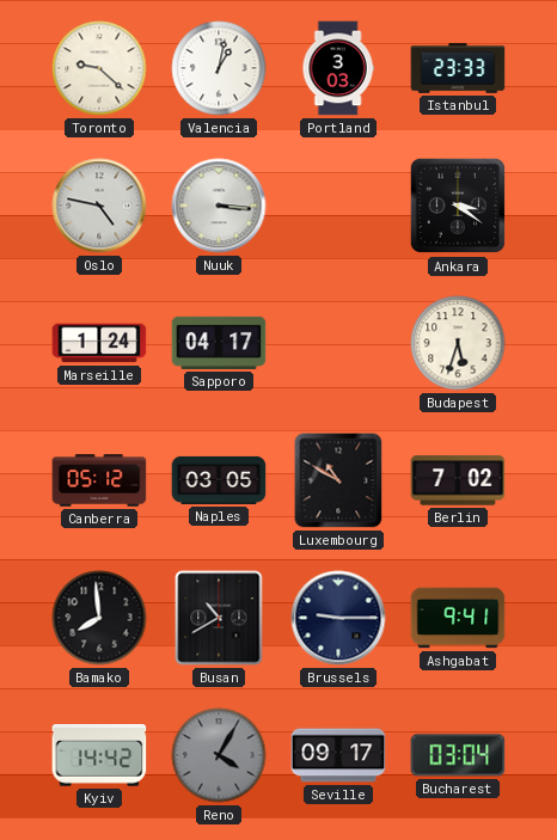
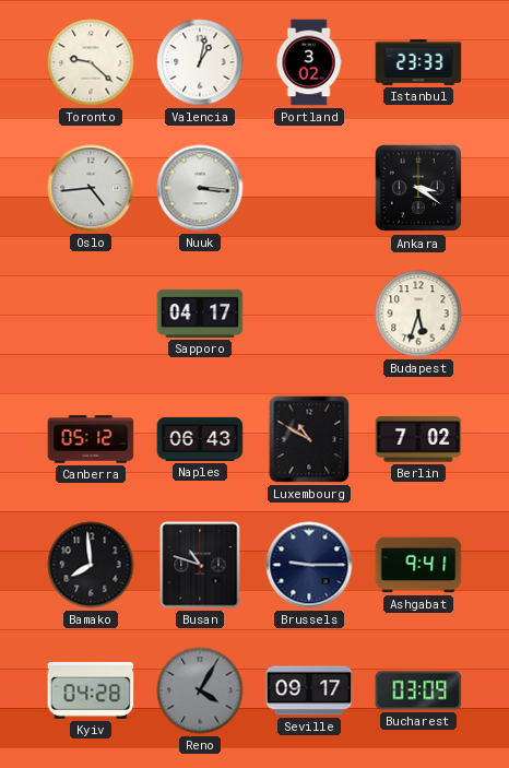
Portland: 3:03 -> 3:02 (309, 62)
Oslo: 4:47 -> 4:44 (91, 188)
Marseille: 1:24 -> none (99, 343)
Naples: 03:05 -> 06:43 (200, 439)
Busan: 10:40 -> 10:48 (200, 565)
Kyiv: 14:42 -> 04:28 (91, 690)
Bucharest: 03:04 -> 03:09 (418, 690)
